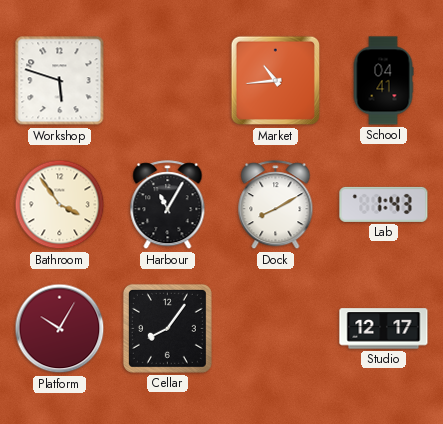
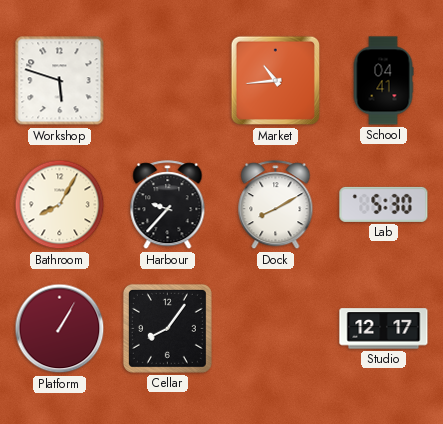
Bathroom: 3:54 -> 8:05 (60, 205)
Harbour: 11:05 -> 9:37 (168, 205)
Lab: 1:43 -> 5:30 (384, 204)
Platform: 10:05 -> 1:05 (60, 329)
